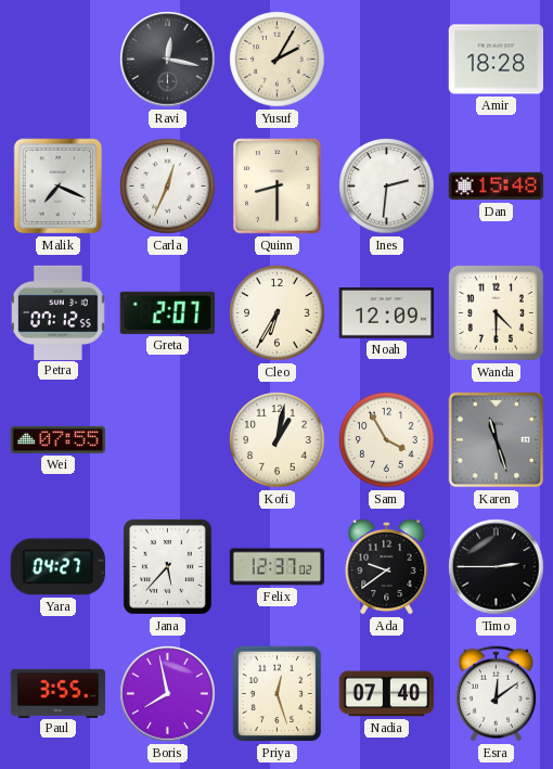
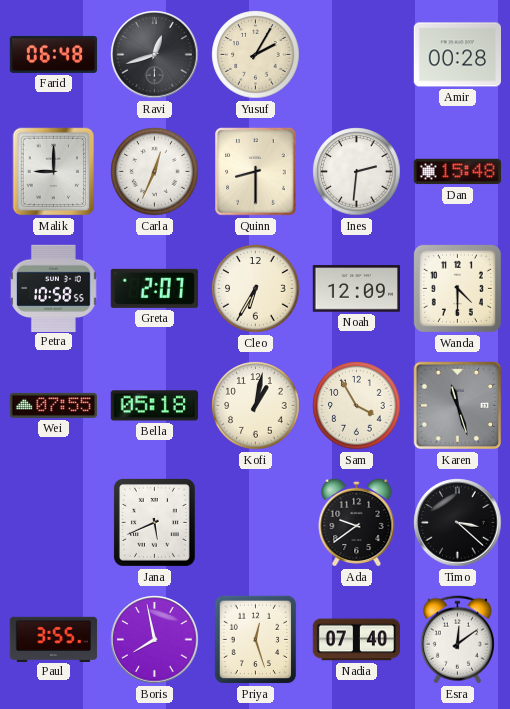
Farid: none -> 06:48 (54, 54)
Ravi: 12:17 -> 12:42 (155, 55)
Amir: 18:28 -> 00:28 (457, 55)
Malik: 7:19 -> 9:00 (54, 172)
Petra: 07:12 -> 10:58 (54, 288)
Bella: none -> 05:18 (154, 406)
Yara: 04:27 -> none (57, 567)
Jana: 5:37 -> 5:41 (154, 522)
Felix: 12:37 -> none (278, 567)
Timo: 2:45 -> 3:22 (458, 523)
